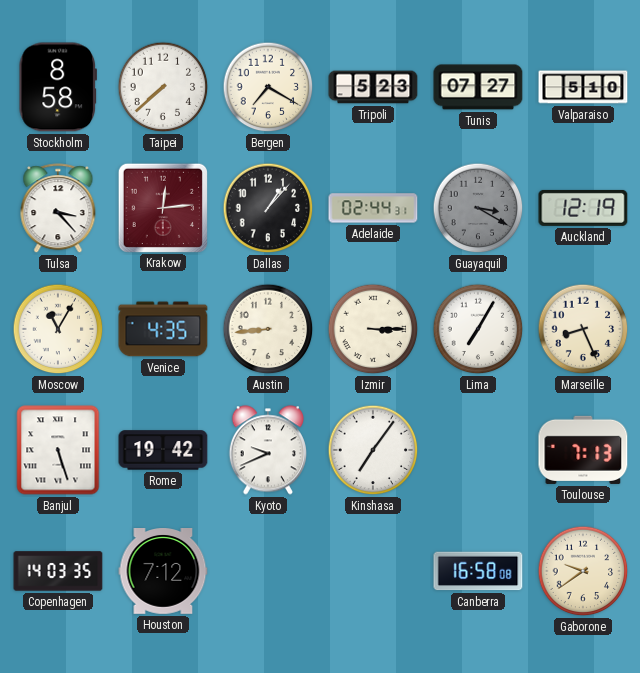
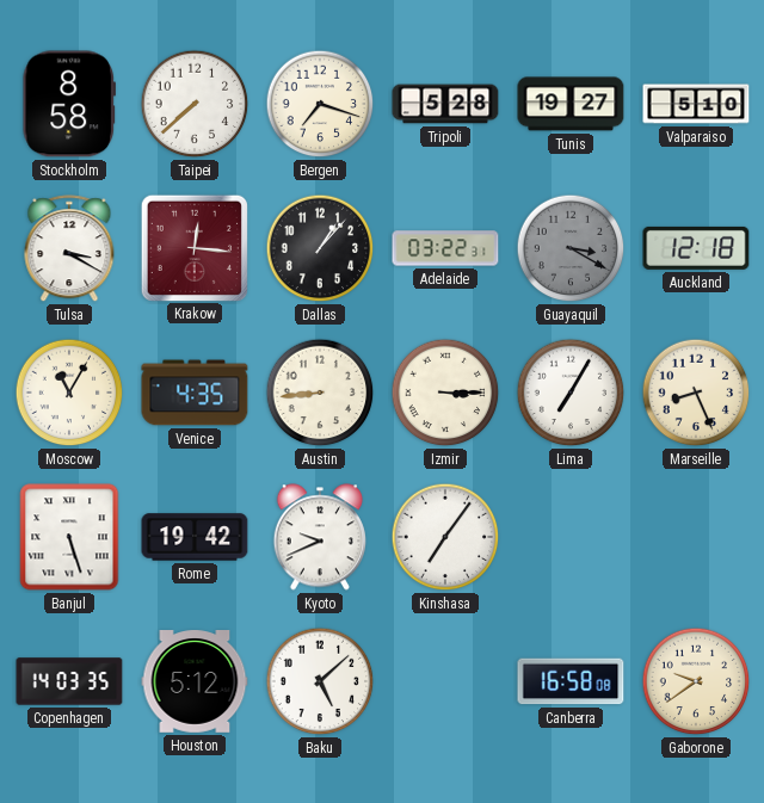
Bergen: 7:20 -> 7:18 (320, 104)
Tripoli: 5:23 -> 5:28 (445, 104)
Tunis: 07:27 -> 19:27 (571, 104)
Tulsa: 3:23 -> 3:20 (69, 249)
Krakow: 12:14 -> 12:16 (193, 247)
Adelaide: 02:44 -> 03:22 (445, 248)
Auckland: 12:19 -> 12:18 (696, 248)
Toulouse: 7:13 -> none (583, 450)
Houston: 7:12 -> 5:12 (195, 682)
Baku: none -> 5:08 (320, 681)
